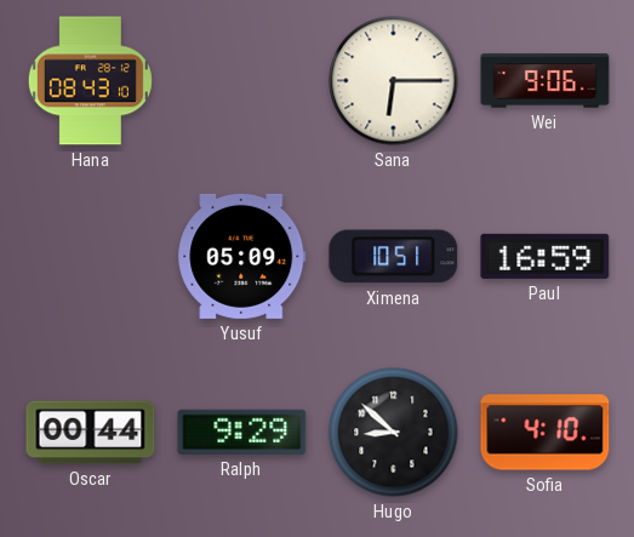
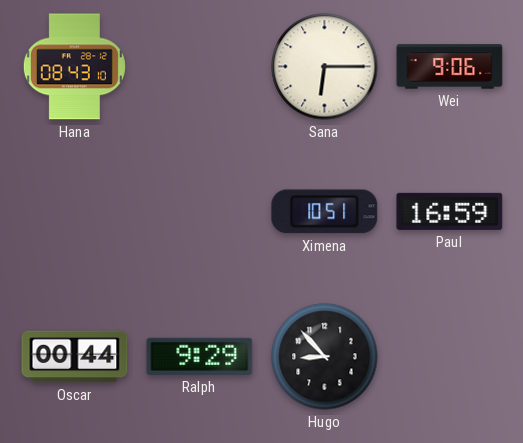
Yusuf: 05:09 -> none (242, 256)
Hugo: 8:52 -> 8:53 (325, 357)
Sofia: 4:10 -> none (546, 433)
